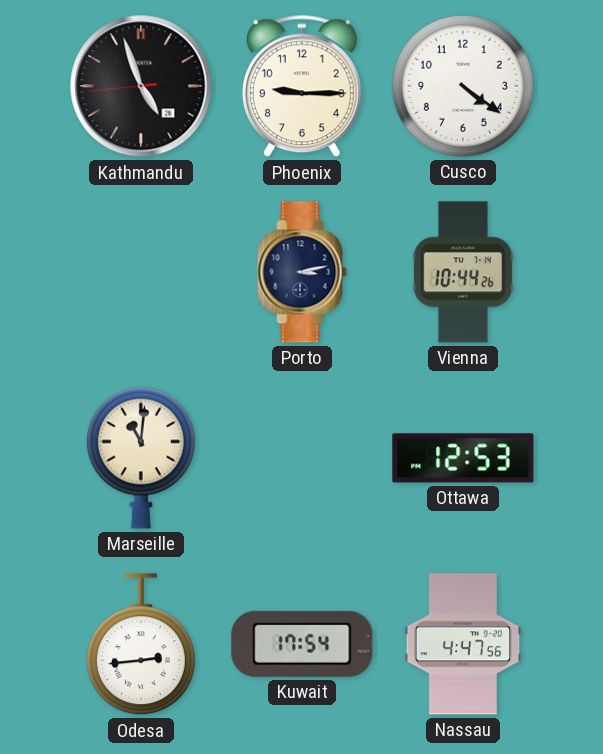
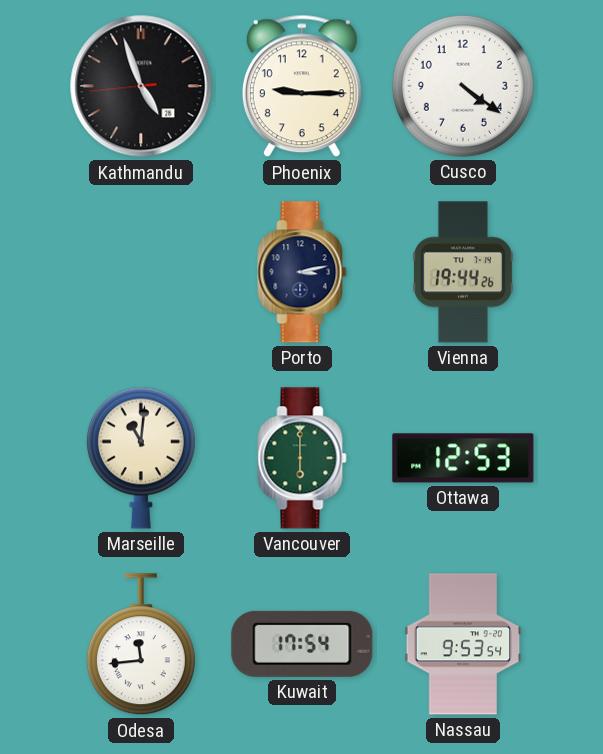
Vienna: 10:44 -> 19:44 (463, 272)
Vancouver: none -> 6:00 (302, 458)
Odesa: 2:44 -> 11:44 (141, 645)
Nassau: 4:47 -> 9:53 (463, 644)
